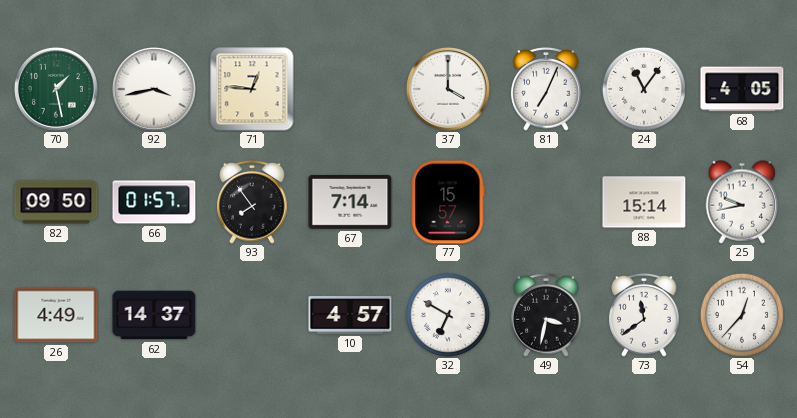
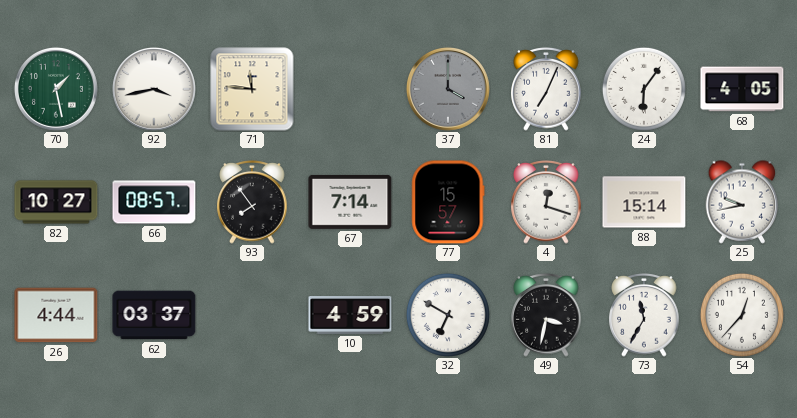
71: 12:46 -> 11:46 (252, 89)
37 dial: white -> grey (448, 89)
24: 11:06 -> 6:06 (644, 89)
82: 09:50 -> 10:27 (56, 202)
66: 01:57 -> 08:57 (154, 202)
4: none -> 12:18 (546, 202)
26: 4:49 -> 4:44 (56, 315)
62: 14:37 -> 03:37 (154, 315)
10: 4:57 -> 4:59 (350, 315)
73: 11:39 -> 11:35 (644, 315)
